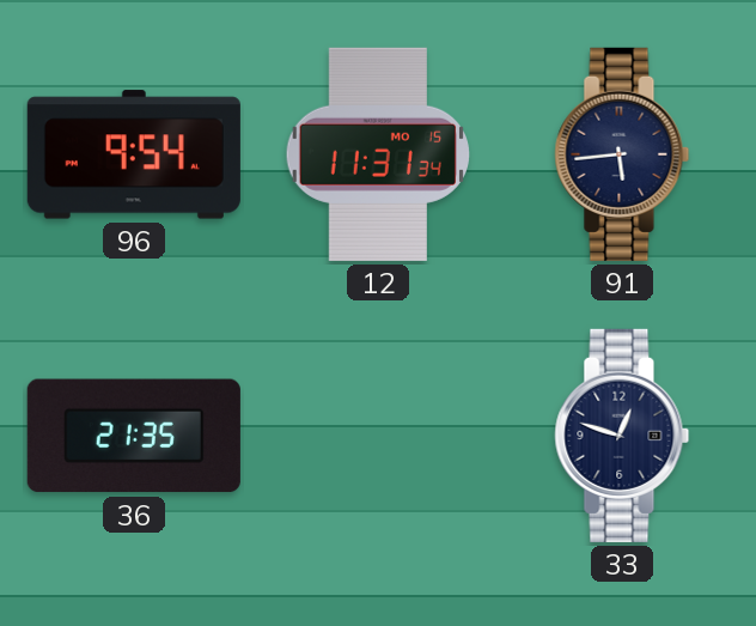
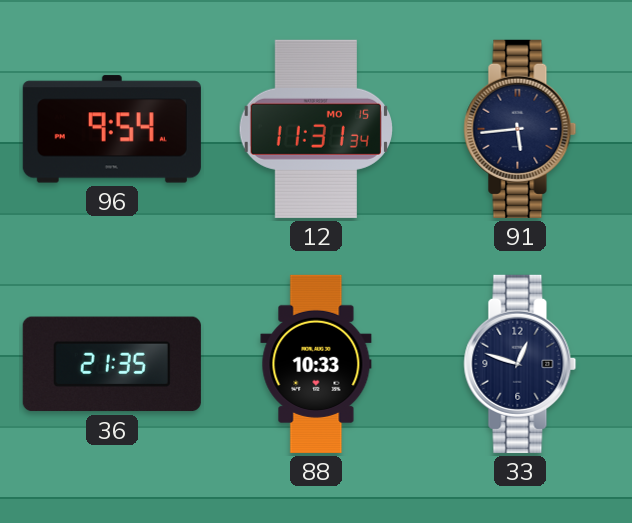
88: none -> 10:33 (316, 364)
